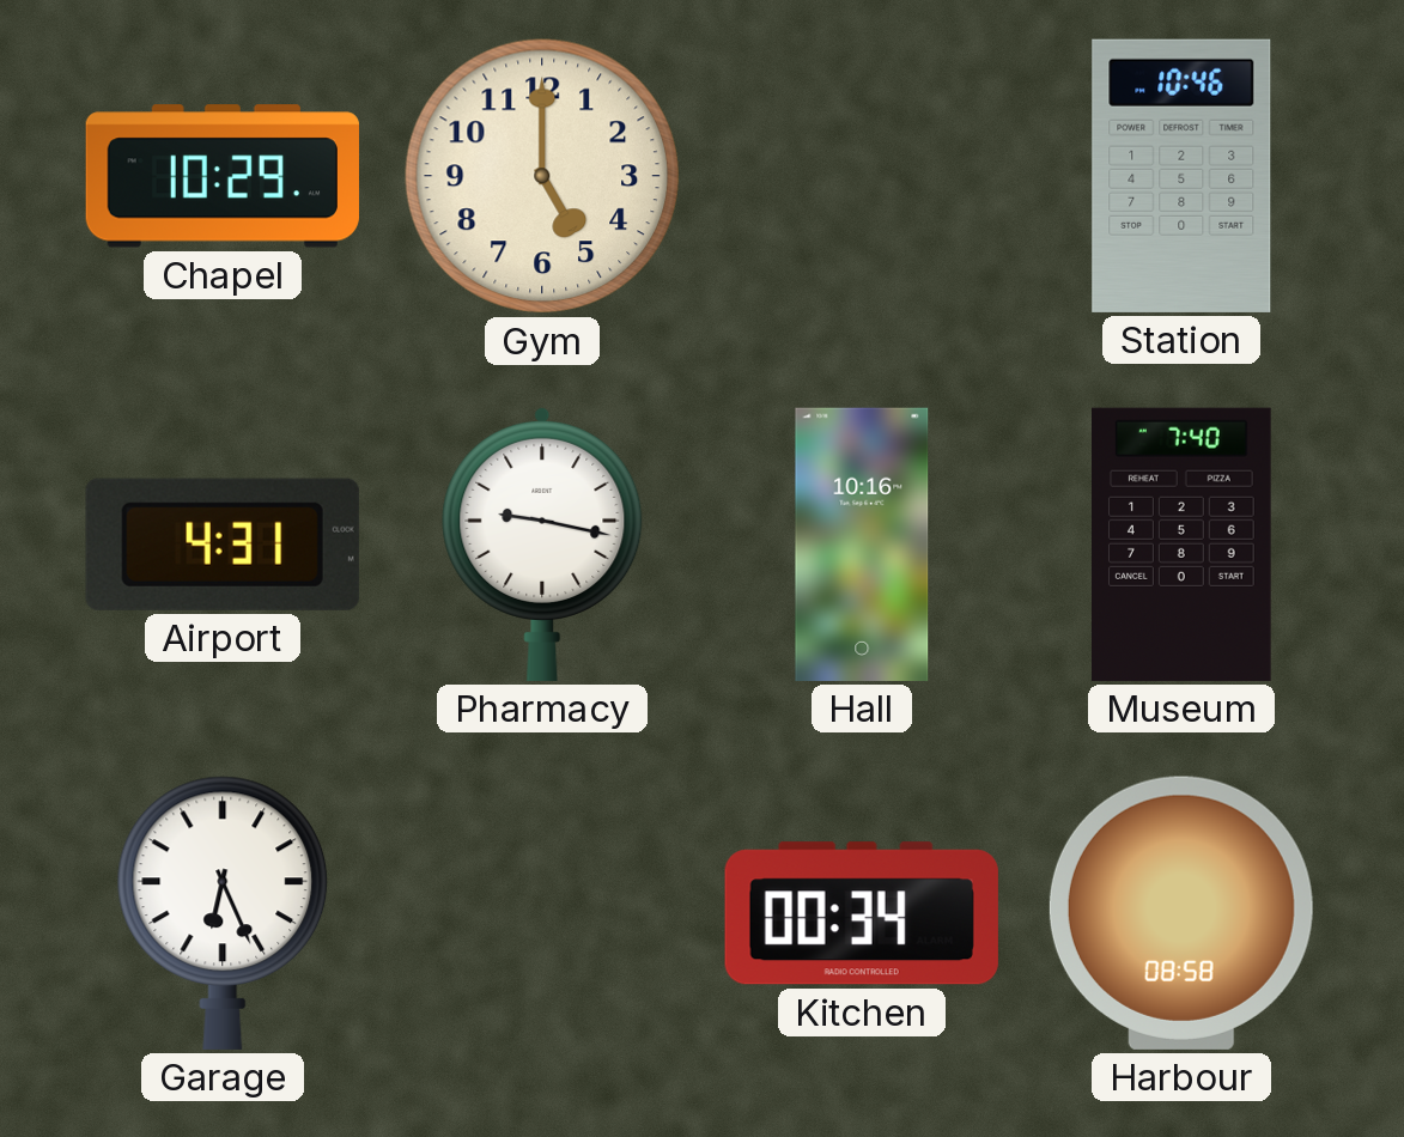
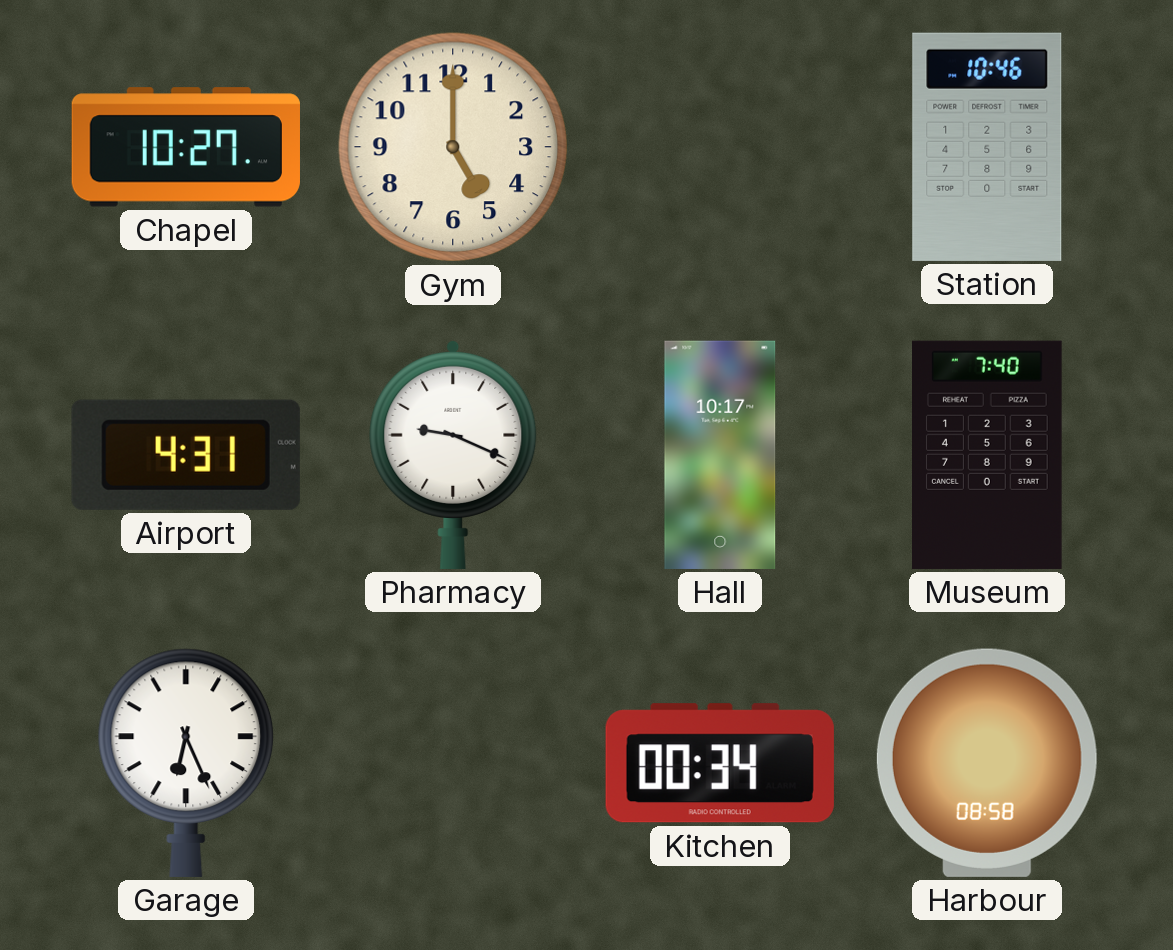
Chapel: 10:29 -> 10:27 (186, 147)
Pharmacy: 9:17 -> 9:19 (453, 454)
Hall: 10:16 -> 10:17 (720, 455)
